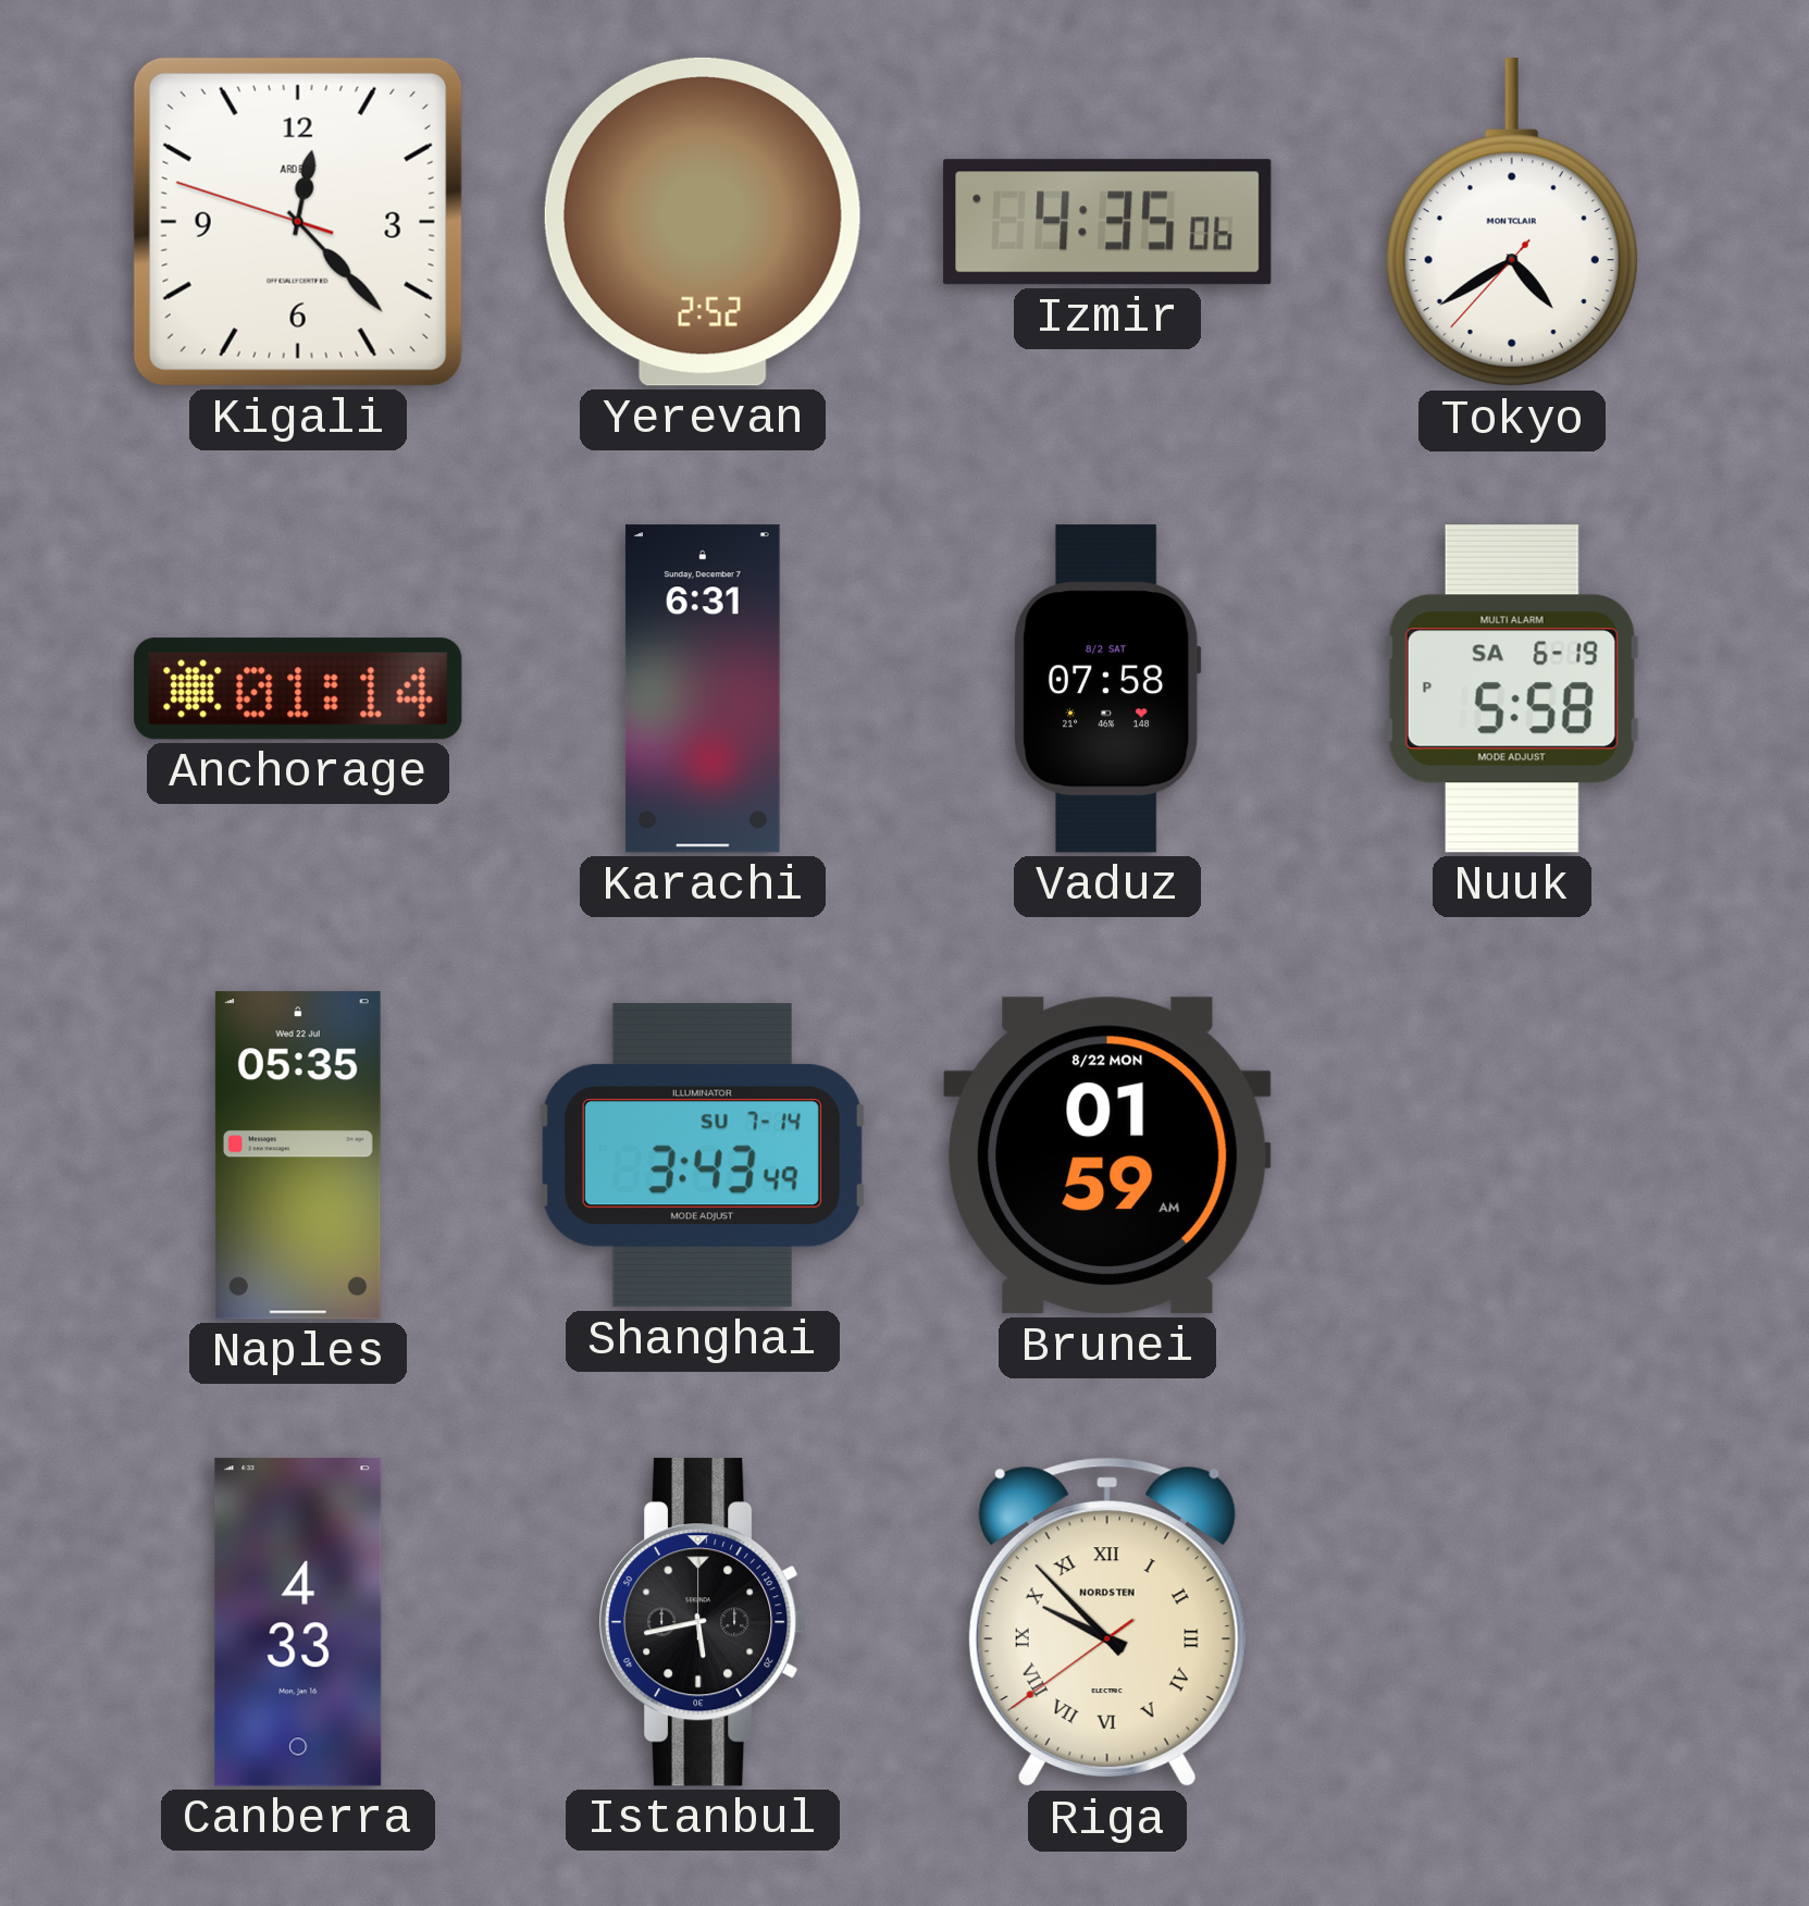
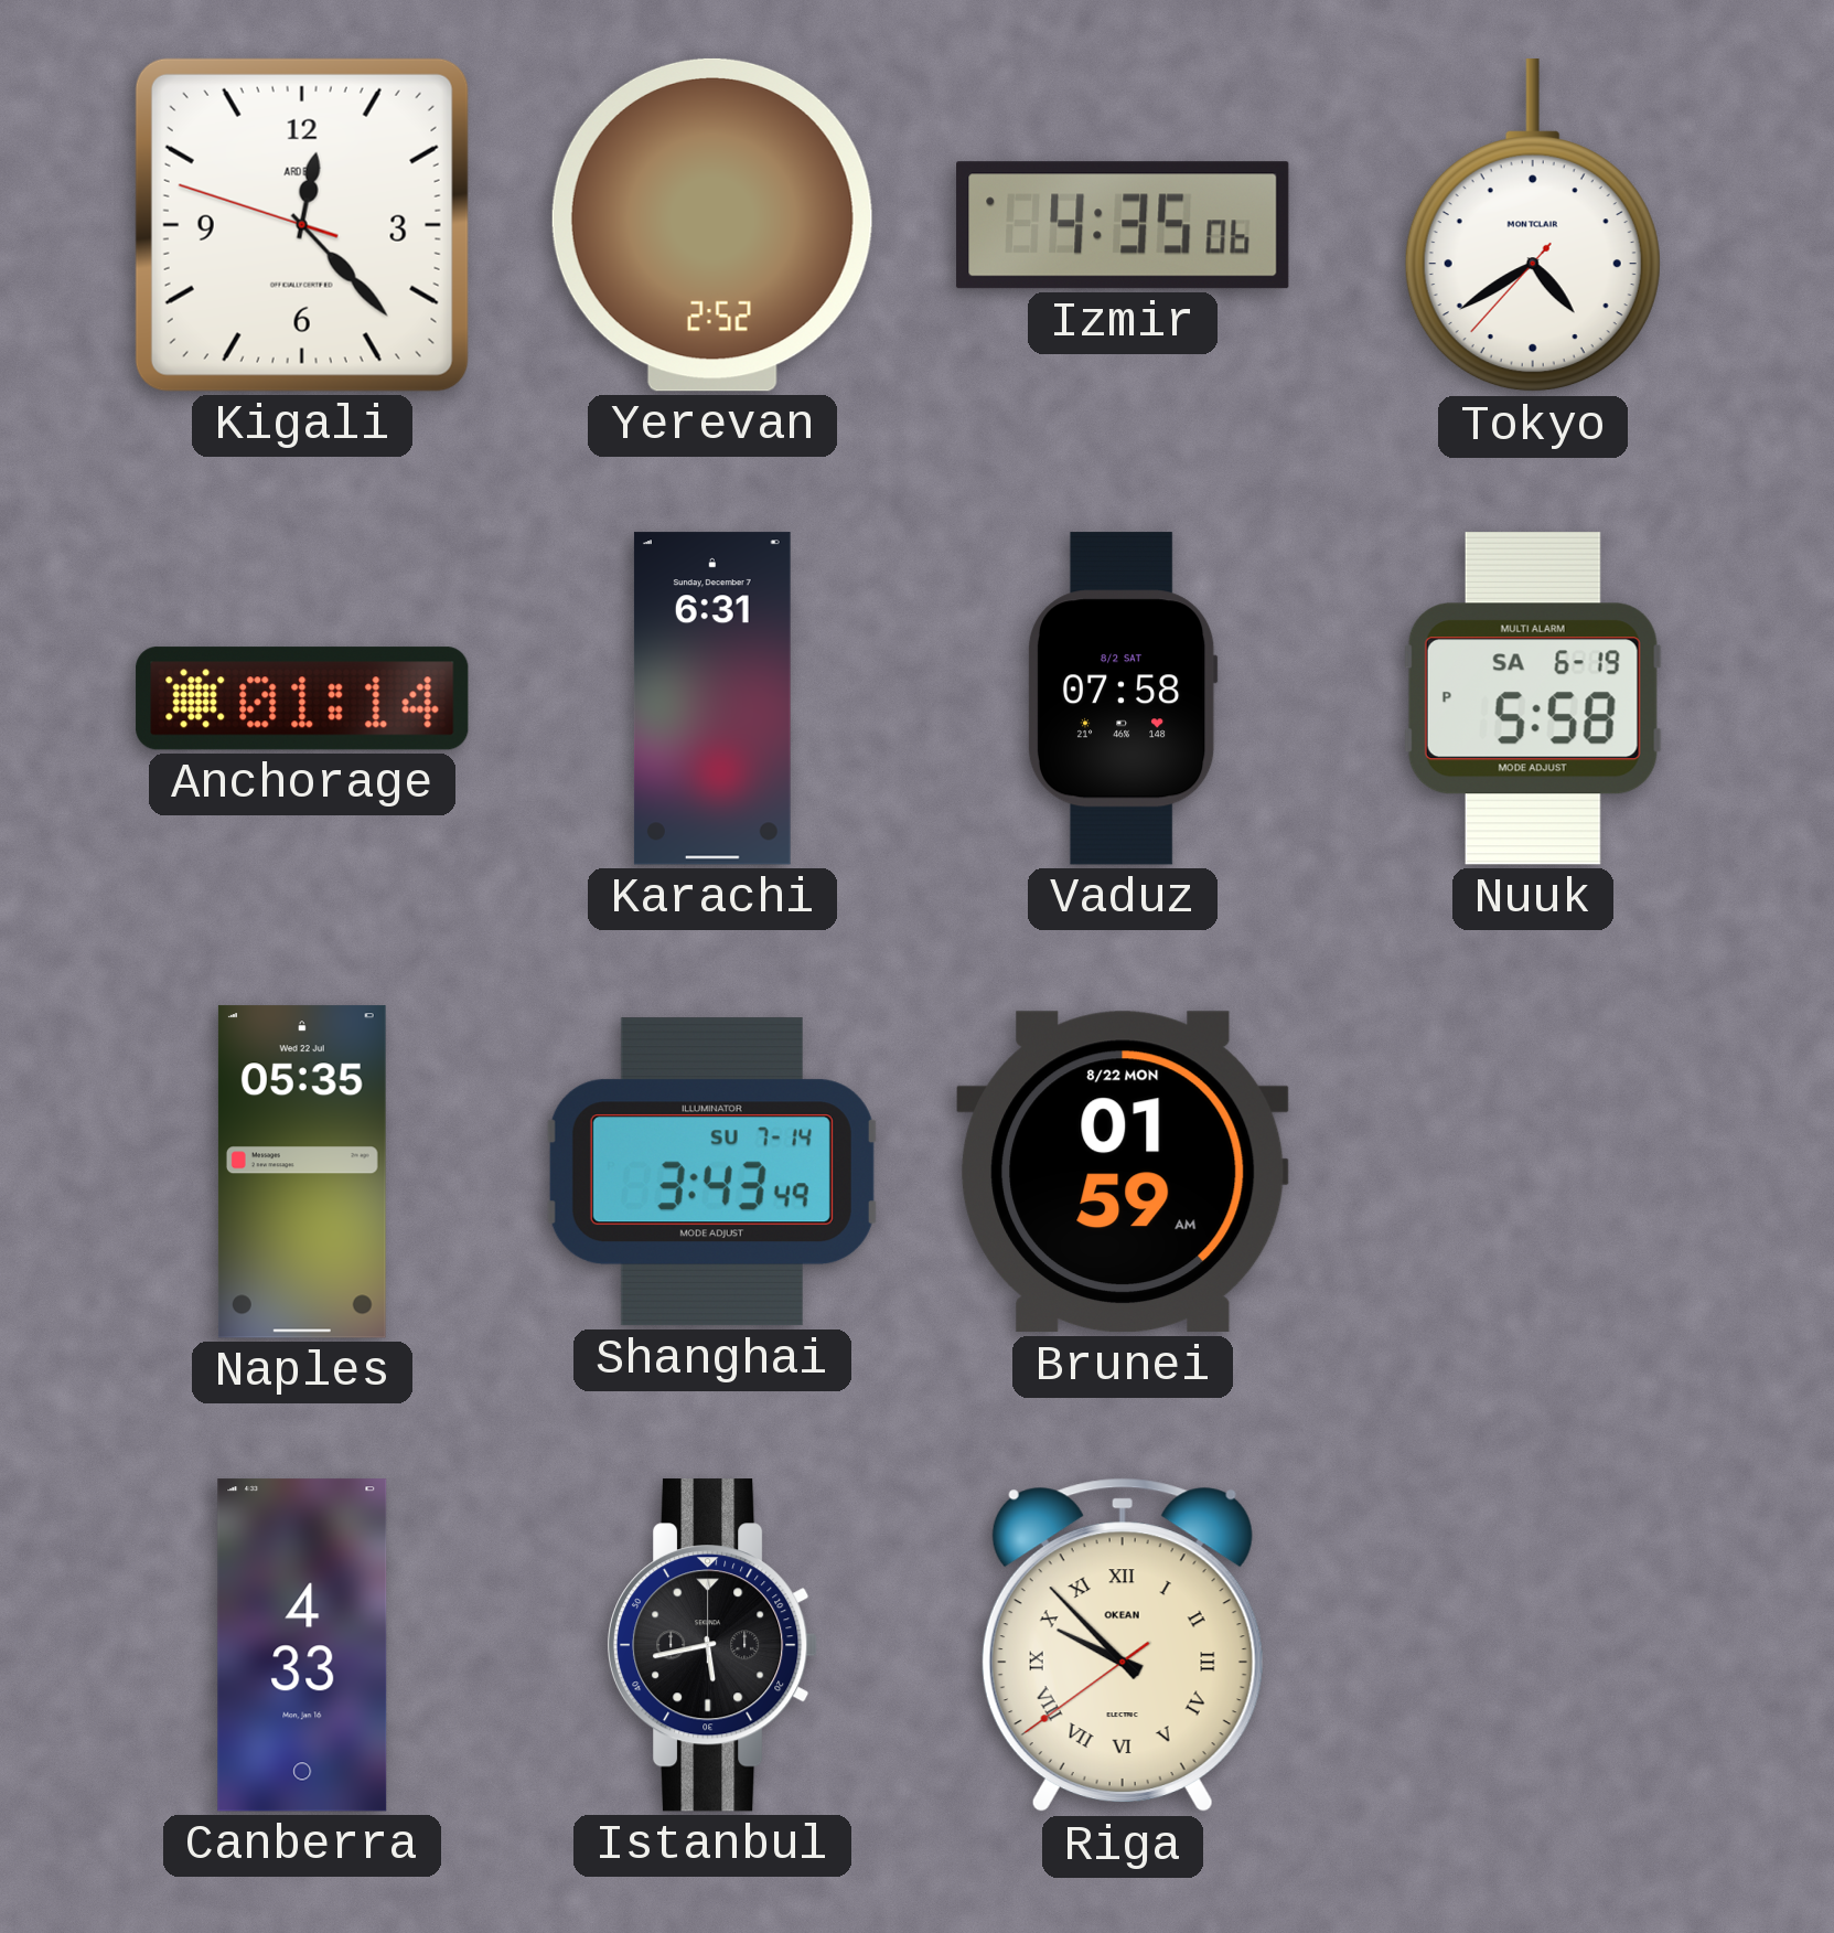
Riga brand: NORDSTEN -> OKEAN (1123, 1645)
